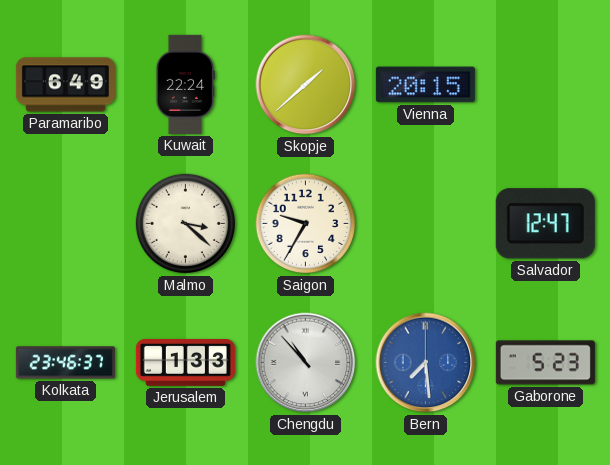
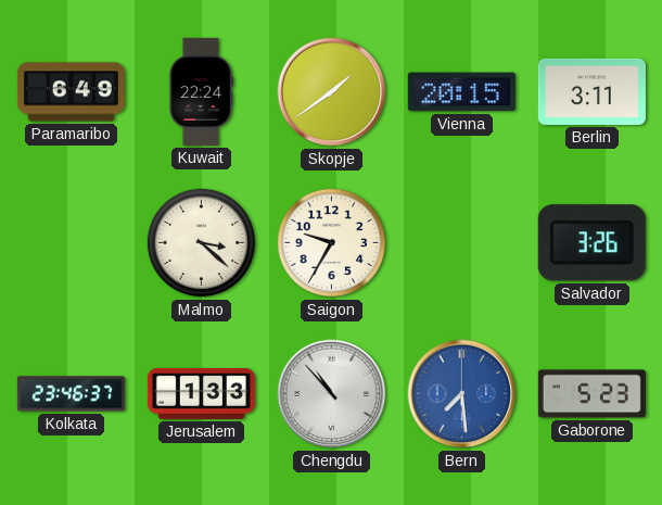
Skopje: 1:38 -> 1:39 (332, 92)
Berlin: none -> 3:11 (591, 91)
Salvador: 12:47 -> 3:26 (591, 243)
